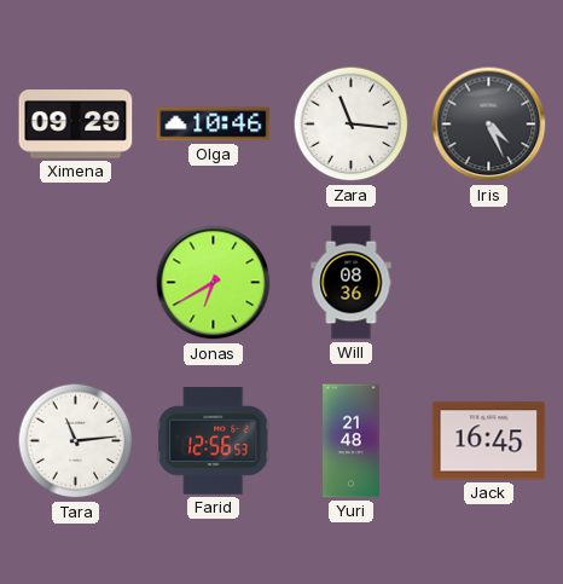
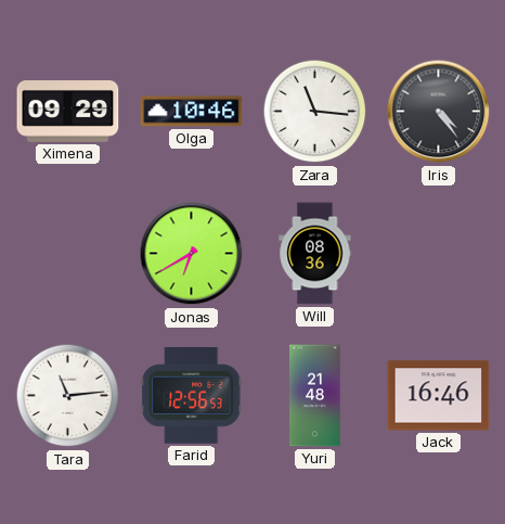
Iris: 4:26 -> 4:24 (439, 112)
Jack: 16:45 -> 16:46 (439, 396)
